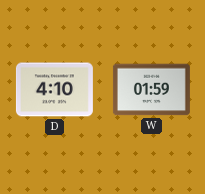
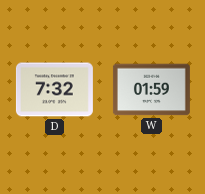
D: 4:10 -> 7:32 (54, 90)
